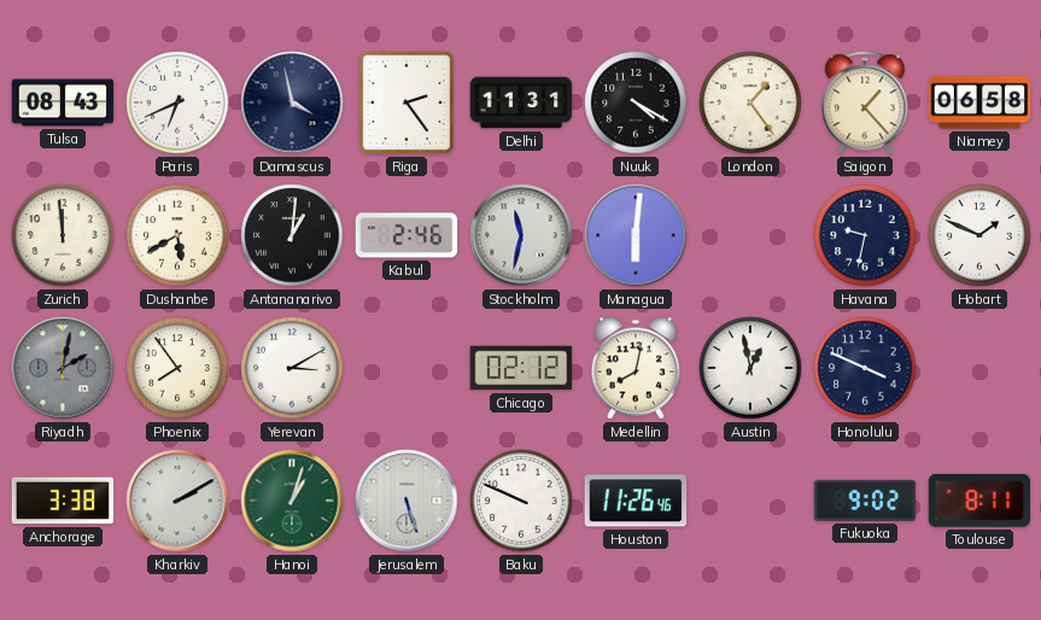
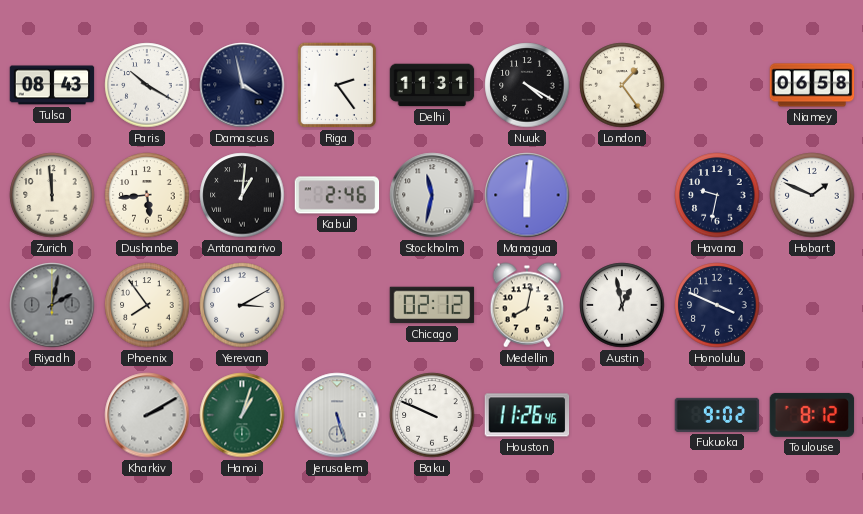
Paris: 6:41 -> 10:20 (147, 85)
Saigon: 1:23 -> none (865, 103)
Dushanbe: 5:40 -> 5:44 (147, 195)
Anchorage: 3:38 -> none (63, 501)
Toulouse: 8:11 -> 8:12 (812, 415)
